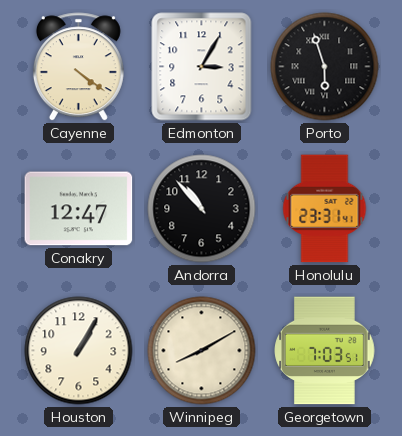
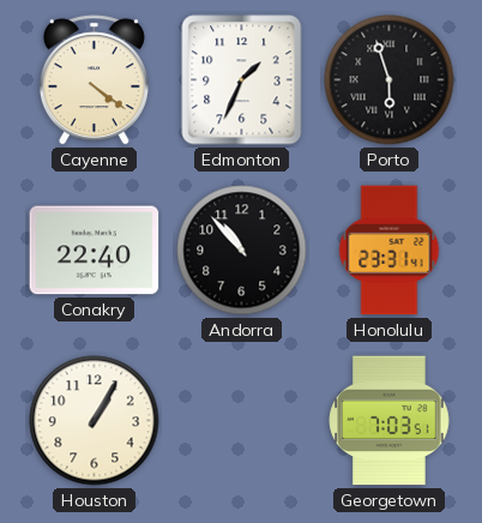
Edmonton: 3:05 -> 1:34 (242, 80)
Conakry: 12:47 -> 22:40 (95, 251)
Winnipeg: 8:10 -> none (202, 351)
